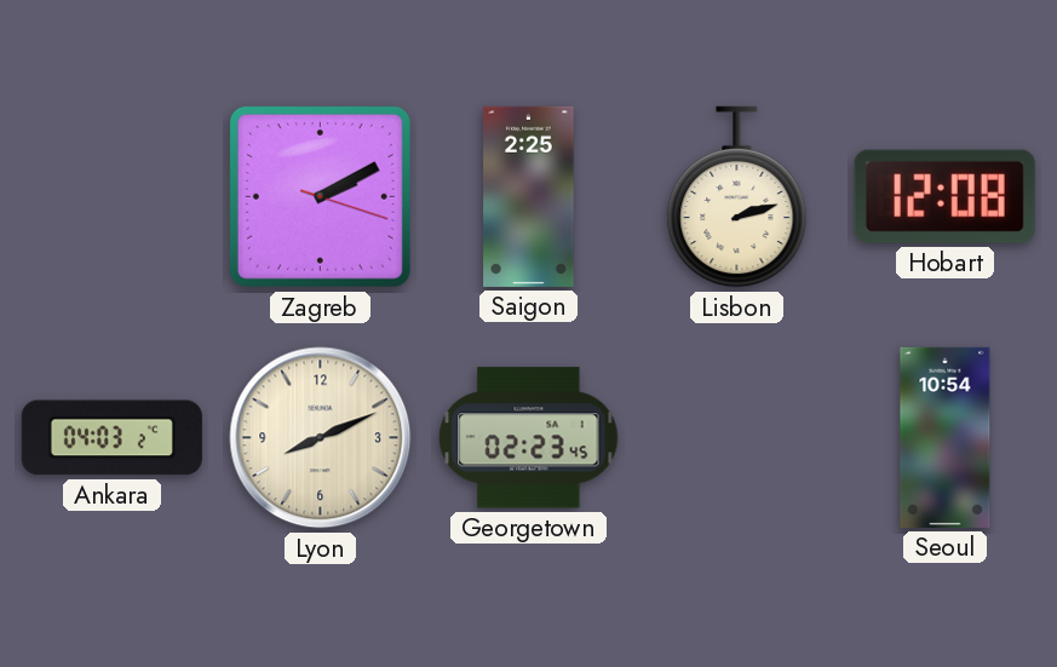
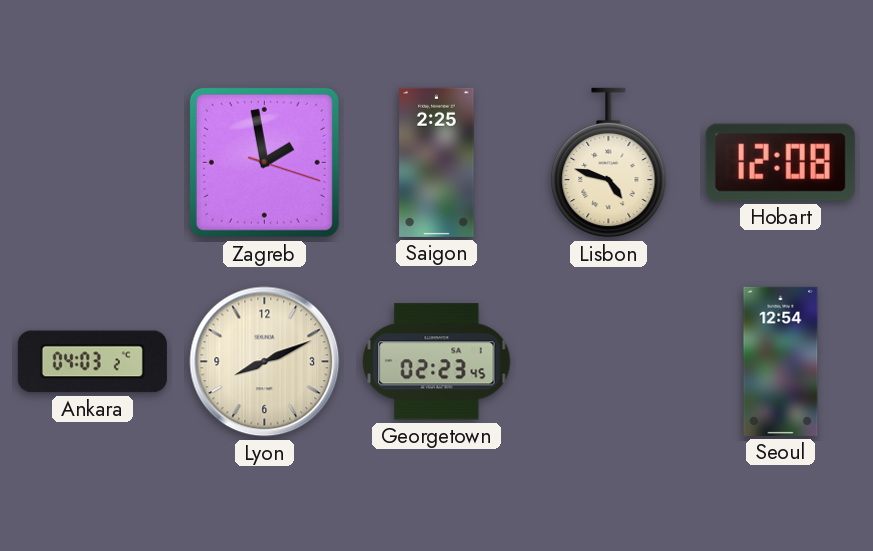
Zagreb: 2:10 -> 1:58 (264, 162)
Lisbon: 2:12 -> 4:48 (609, 163)
Seoul: 10:54 -> 12:54 (781, 361)
